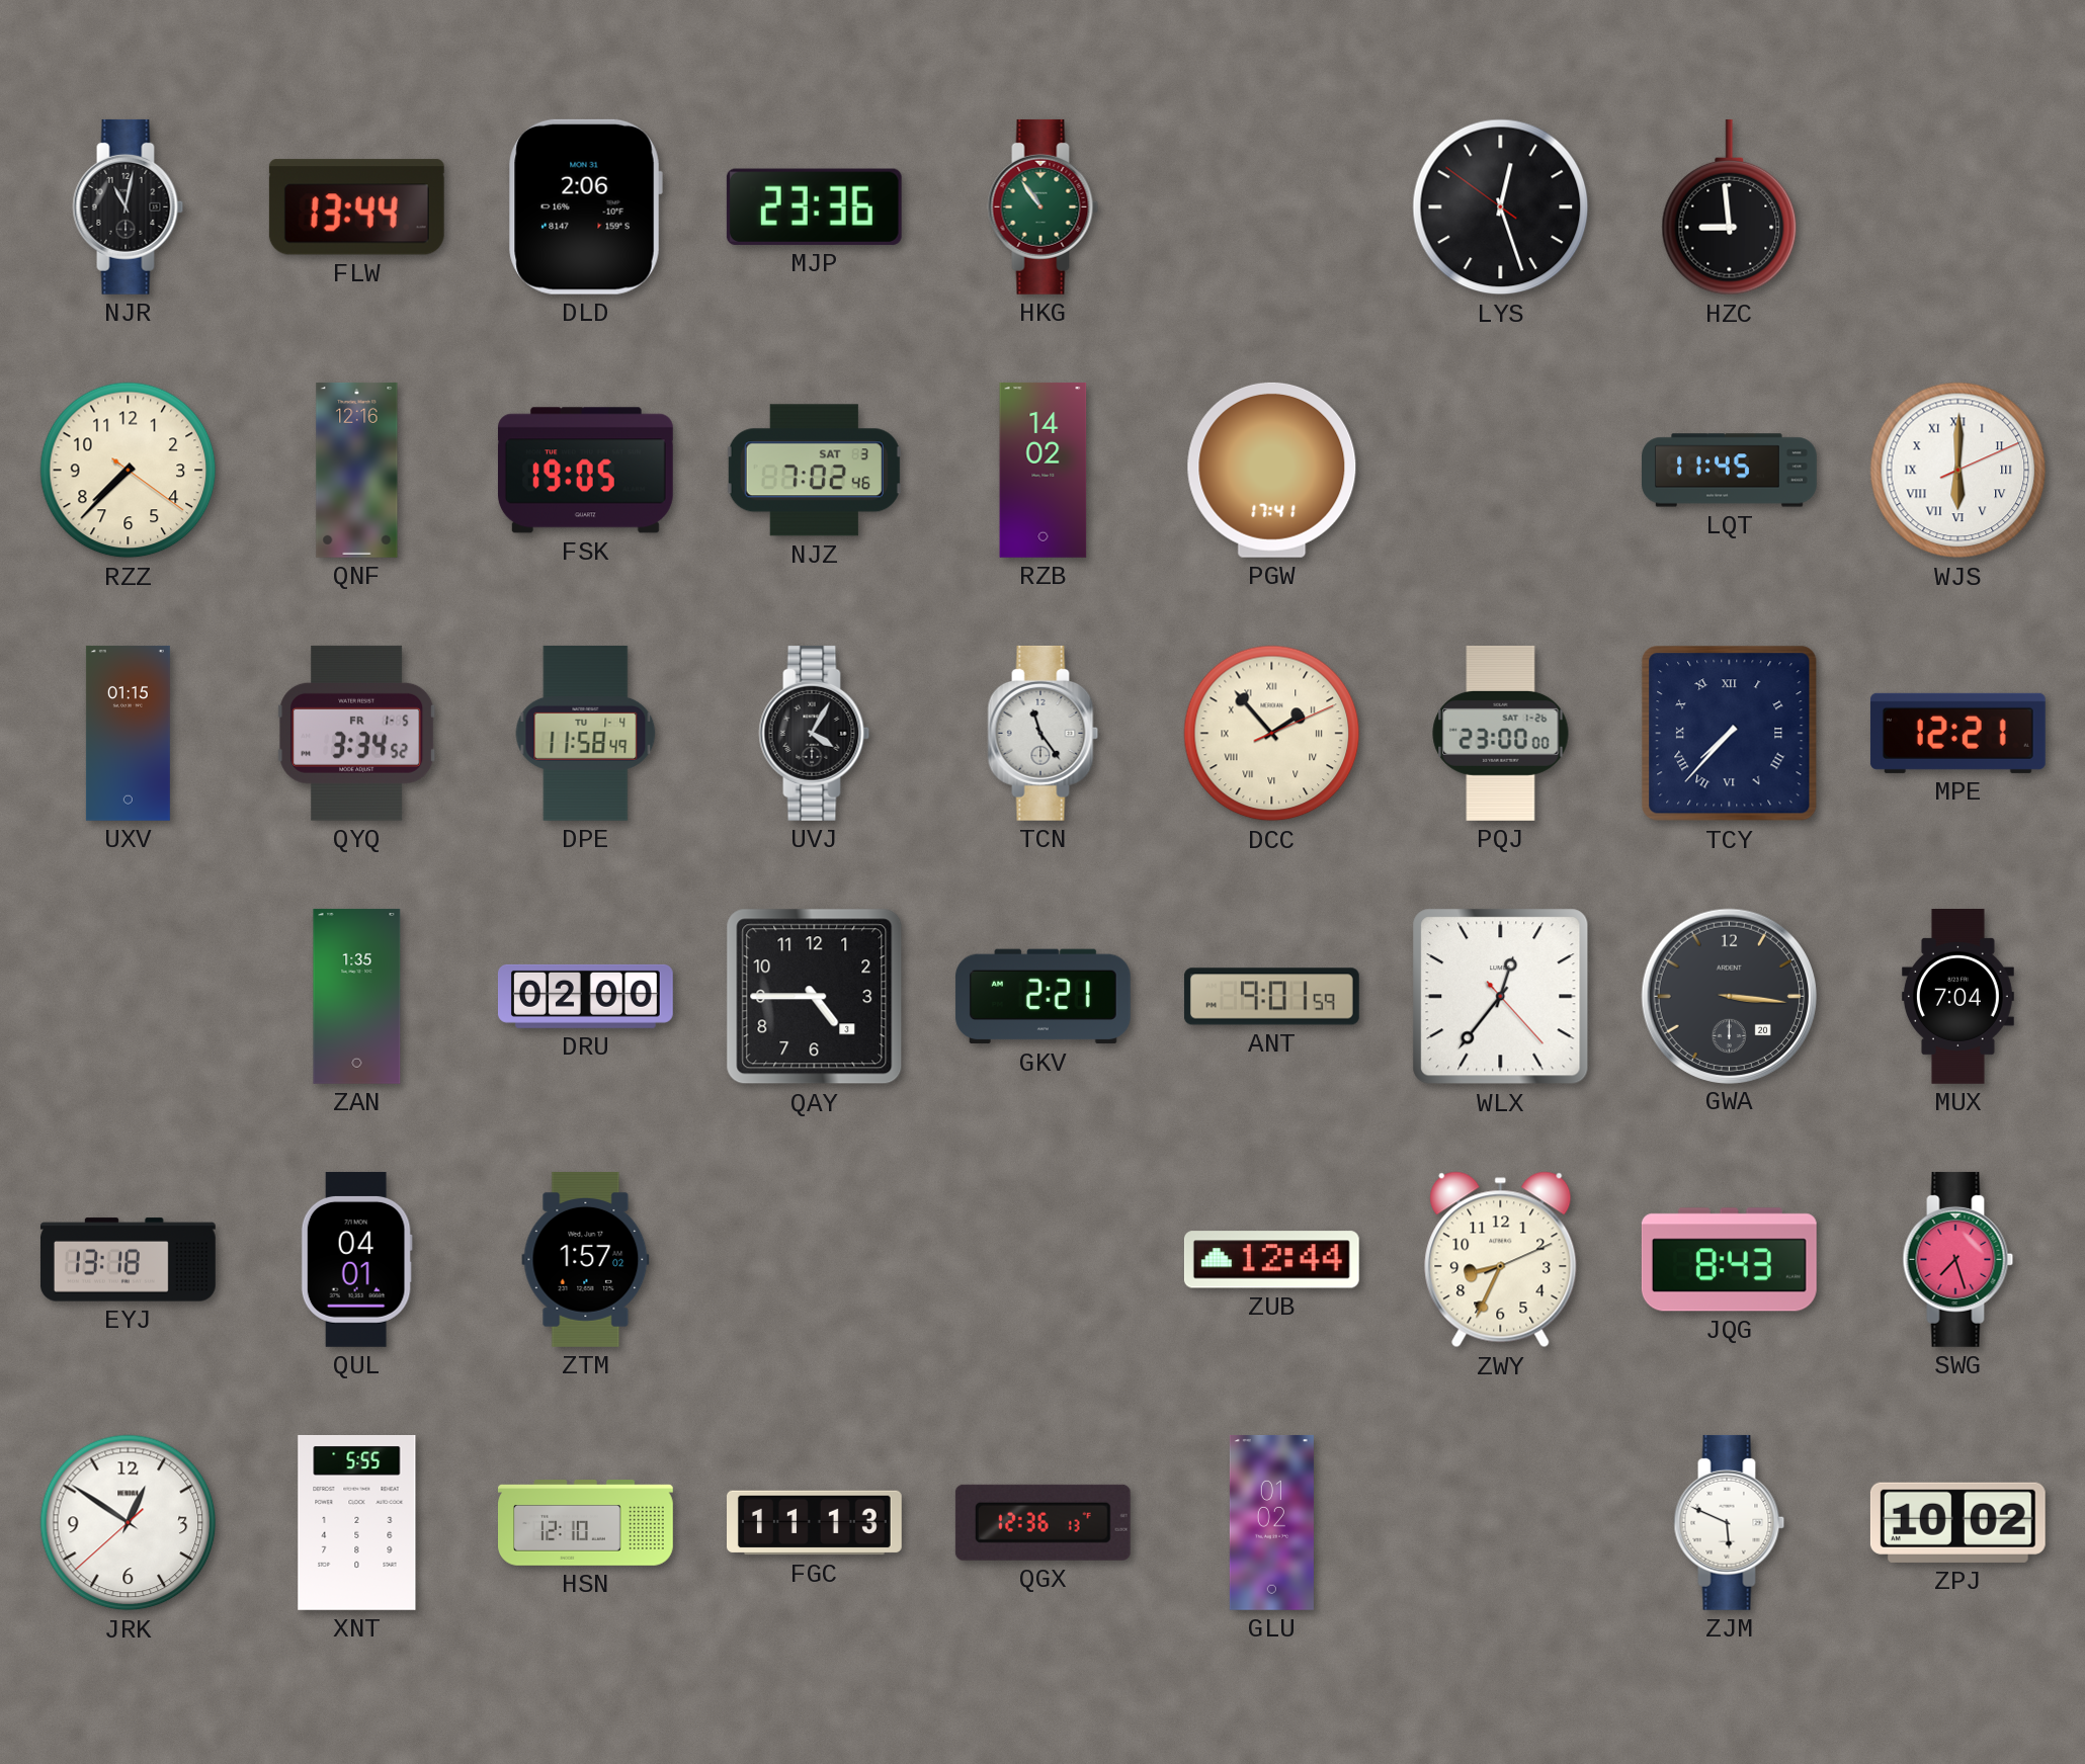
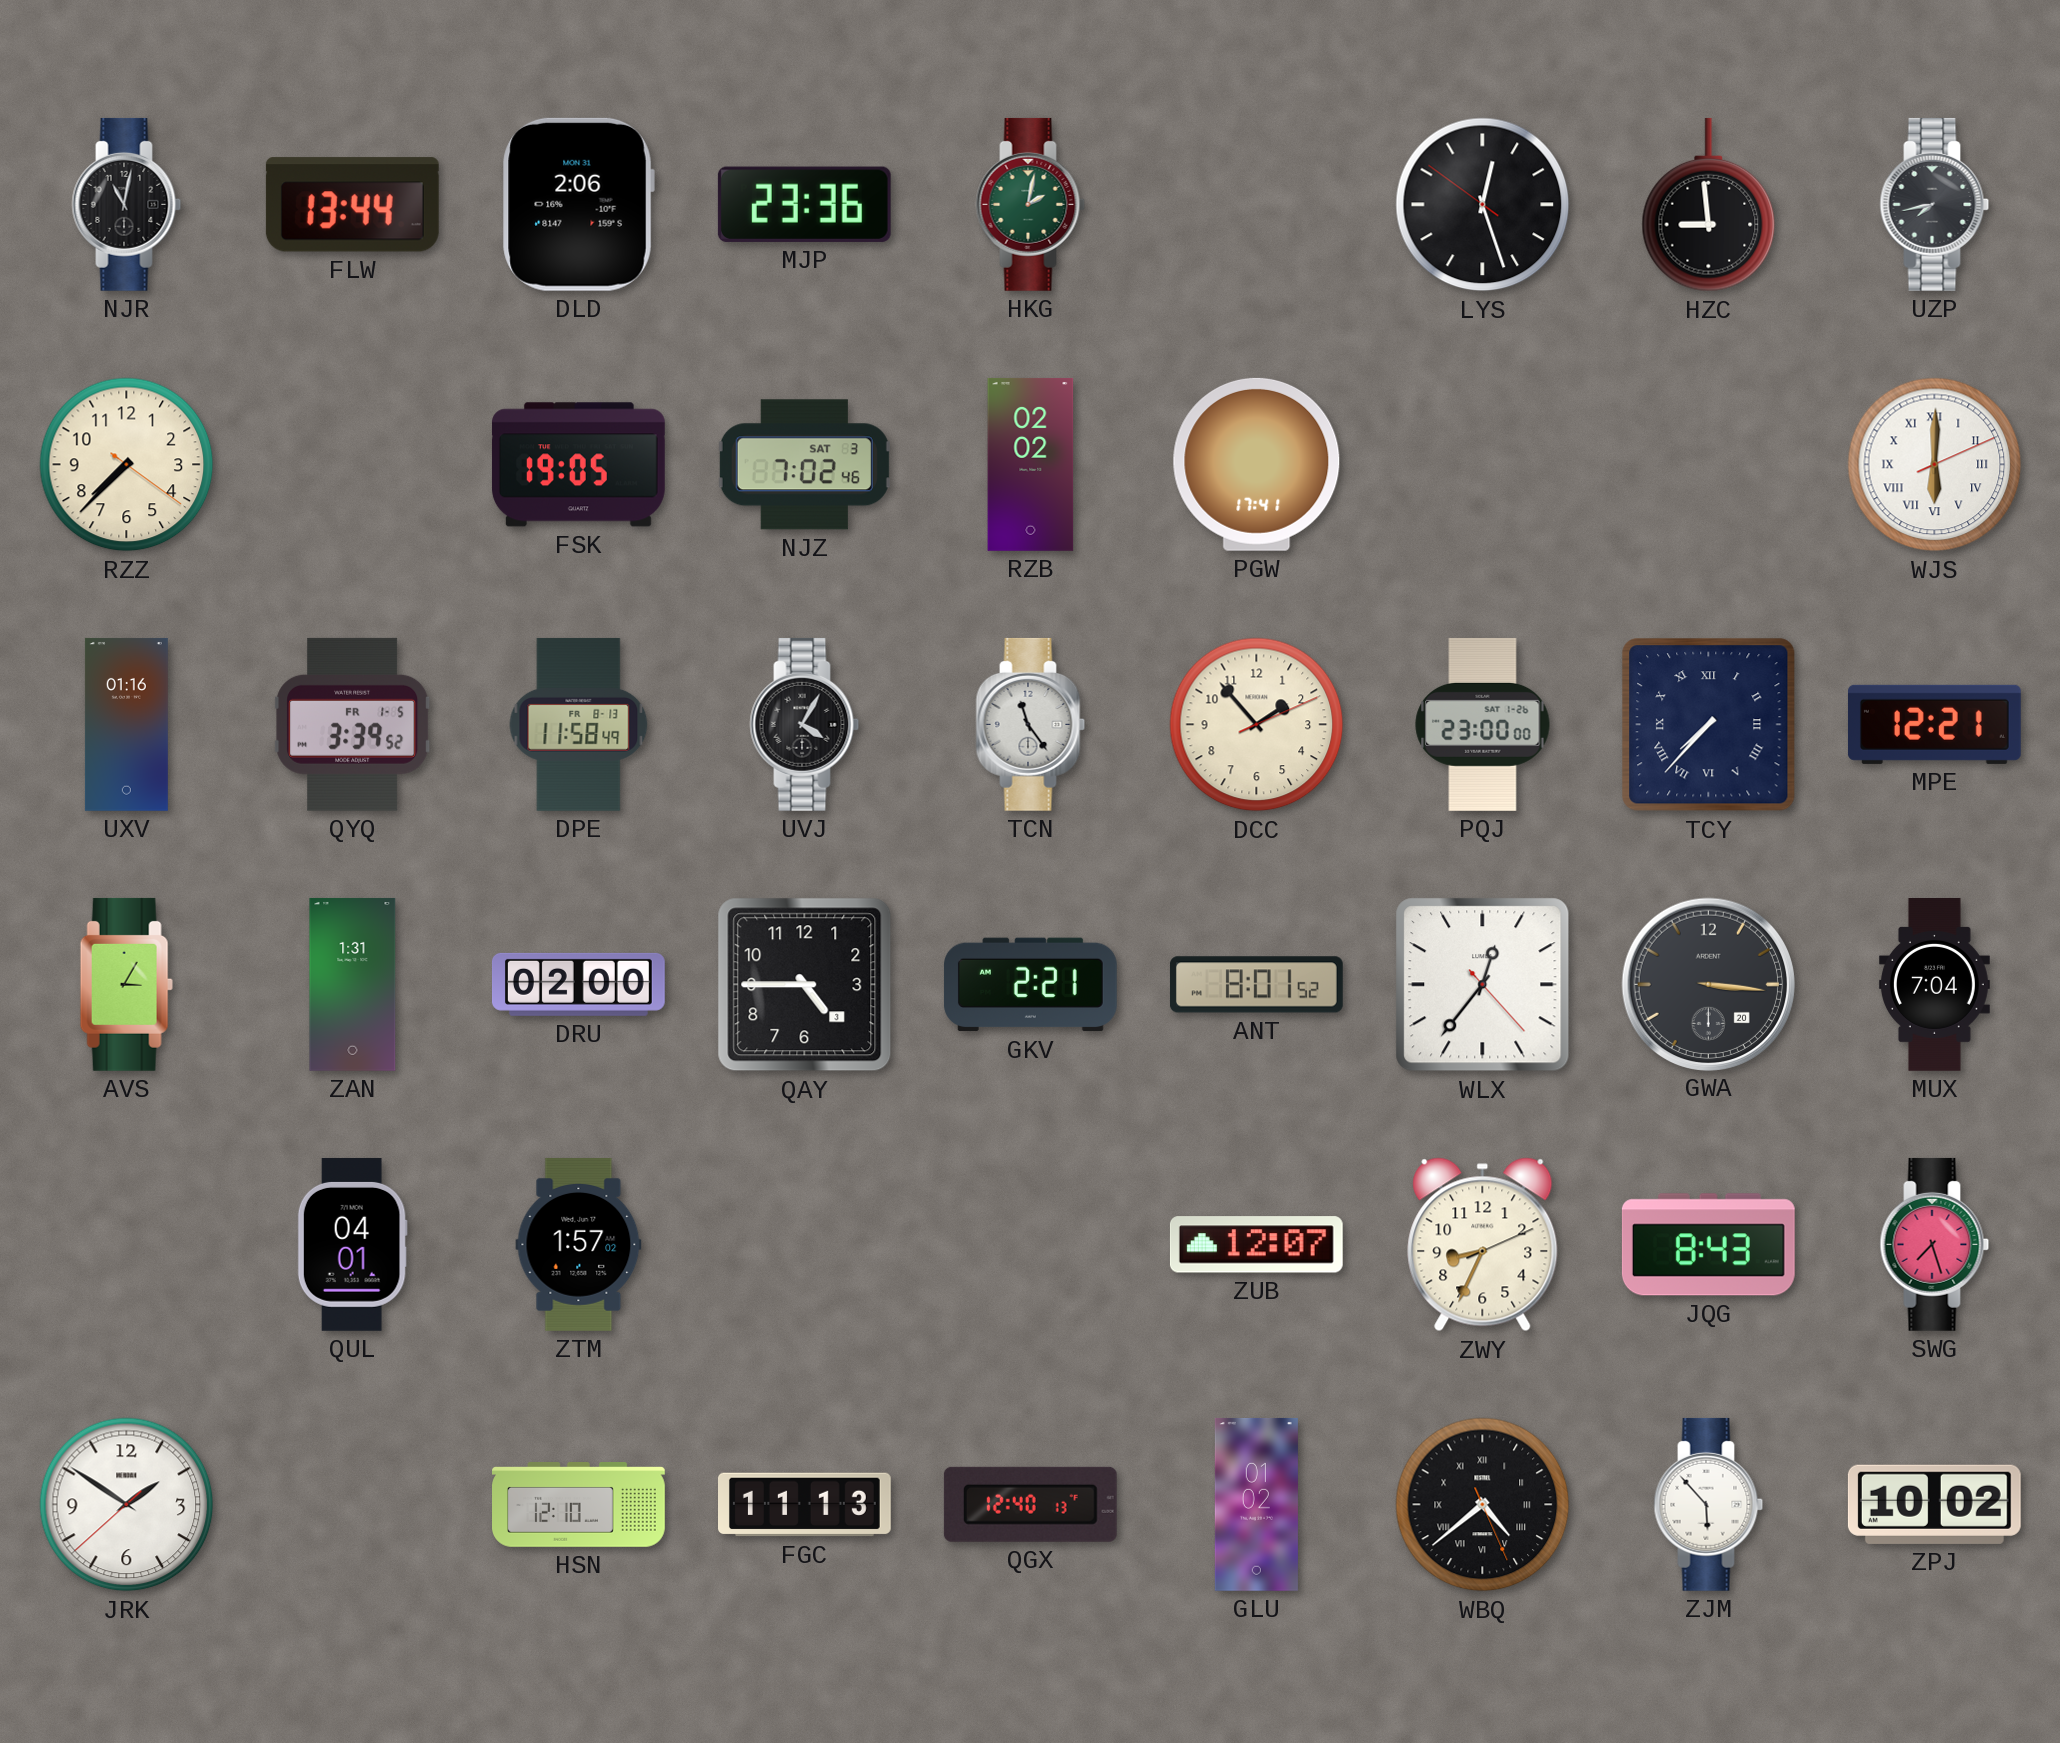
HKG: 10:54 -> 2:02 (1031, 204)
UZP: none -> 7:43 (1935, 204)
QNF: 12:16 -> none (357, 471)
RZB: 14:02 -> 02:02 (1031, 464)
LQT: 11:45 -> none (1730, 471)
UXV: 01:15 -> 01:16 (126, 724)
QYQ: 3:34 -> 3:39 (353, 724)
DPE date: TU 1-4 -> FR 8-13 (579, 724)
DCC numerals: Roman -> Arabic (1257, 725)
AVS: none -> 3:05 (126, 984)
ZAN: 1:35 -> 1:31 (353, 984)
ANT: 9:01 -> 8:01 (1256, 985)
EYJ: 13:18 -> none (128, 1260)
ZUB: 12:44 -> 12:07 (1256, 1245)
JRK: 12:50 -> 1:50 (127, 1505)
XNT: 5:55 -> none (357, 1522)
QGX: 12:36 -> 12:40 (1030, 1504)
WBQ: none -> 4:38 (1483, 1505)
ZJM: 5:49 -> 5:53 (1709, 1504)
